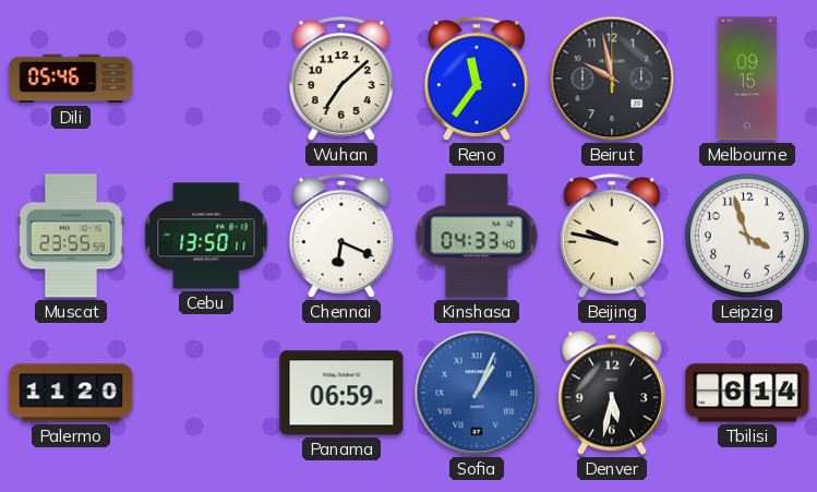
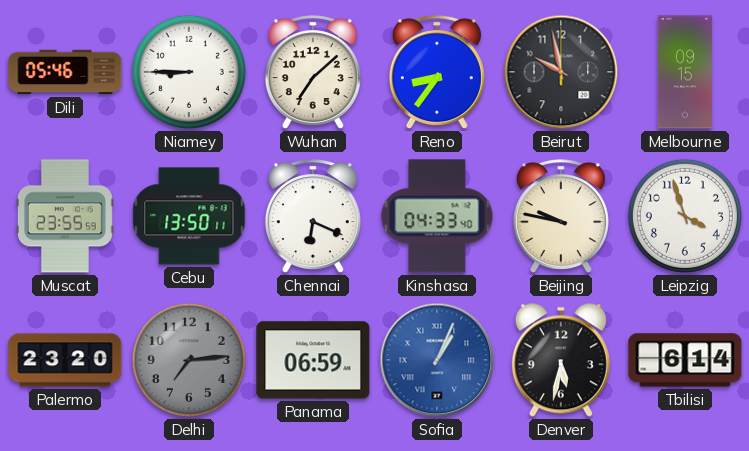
Niamey: none -> 8:45 (189, 72)
Reno: 11:36 -> 8:36 (437, 73)
Palermo: 11:20 -> 23:20 (65, 360)
Delhi: none -> 7:14 (189, 360)
